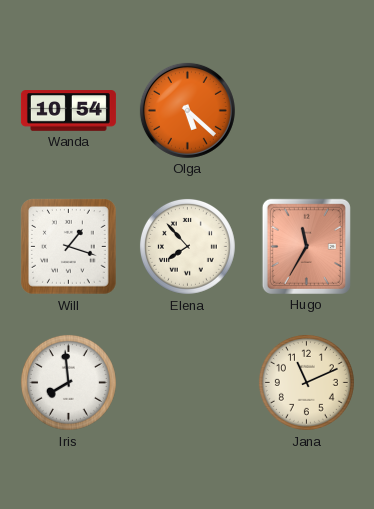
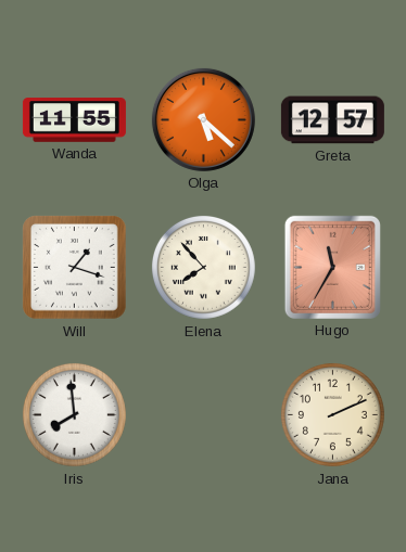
Wanda: 10:54 -> 11:55 (74, 120)
Greta: none -> 12:57 (332, 120)
Jana: 11:11 -> 2:11 (332, 414)
